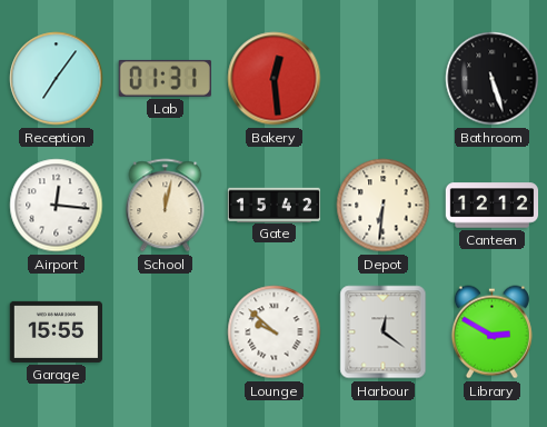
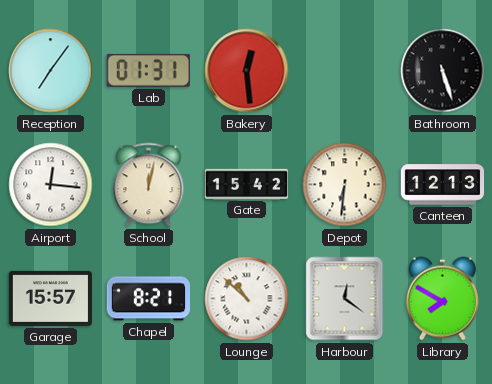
Canteen: 12:12 -> 12:13 (443, 185)
Garage: 15:55 -> 15:57 (50, 298)
Chapel: none -> 8:21 (148, 299)
Lounge: 9:52 -> 10:52 (247, 299)
Library: 2:50 -> 7:50 (442, 299)
